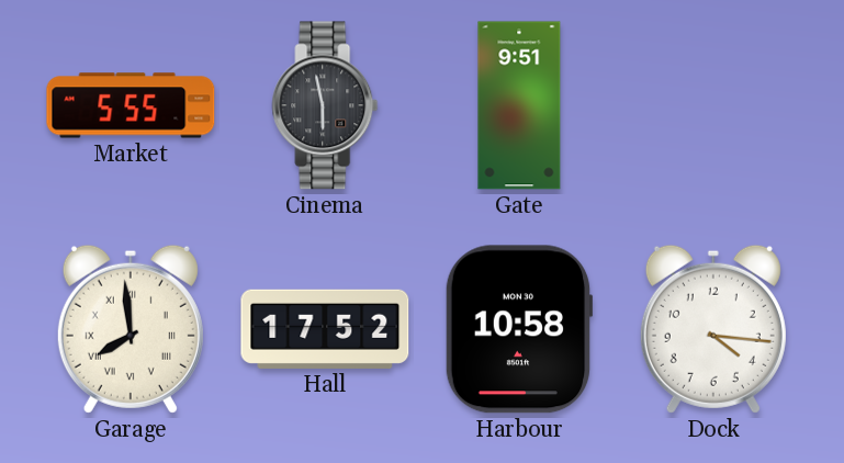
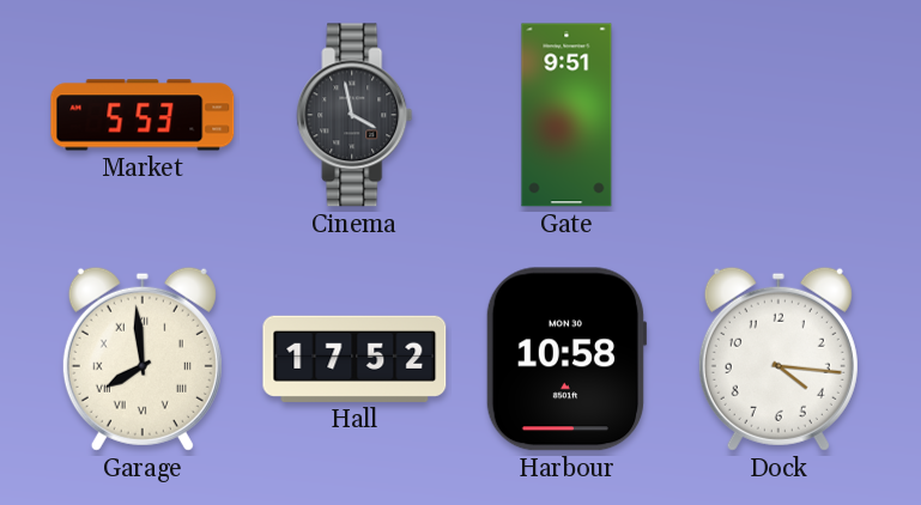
Market: 5:55 -> 5:53 (143, 115)
Cinema: 5:58 -> 3:58 (355, 115)
